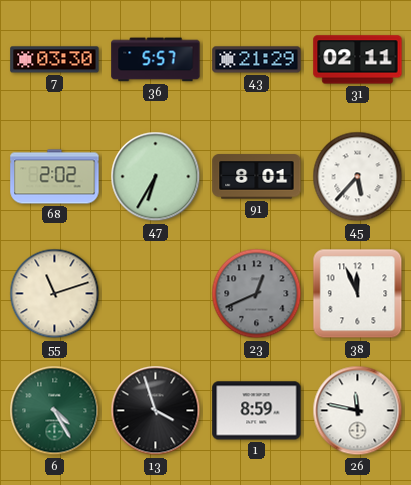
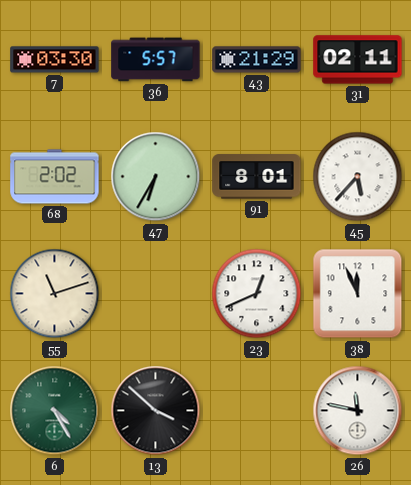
23 dial: grey -> white (257, 294)
13: 3:57 -> 3:52 (156, 411)
1: 8:59 -> none (257, 411)
